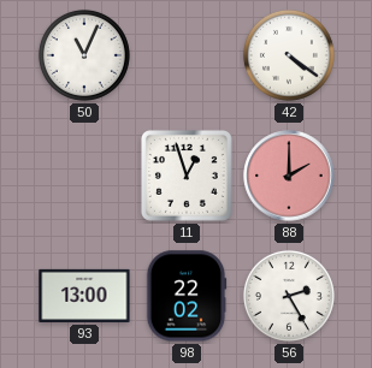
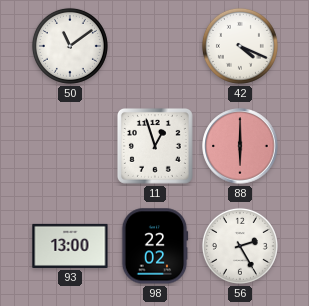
50: 11:04 -> 11:09 (70, 46)
42: 4:21 -> 4:19 (240, 46)
88: 2:00 -> 6:00 (240, 146)
